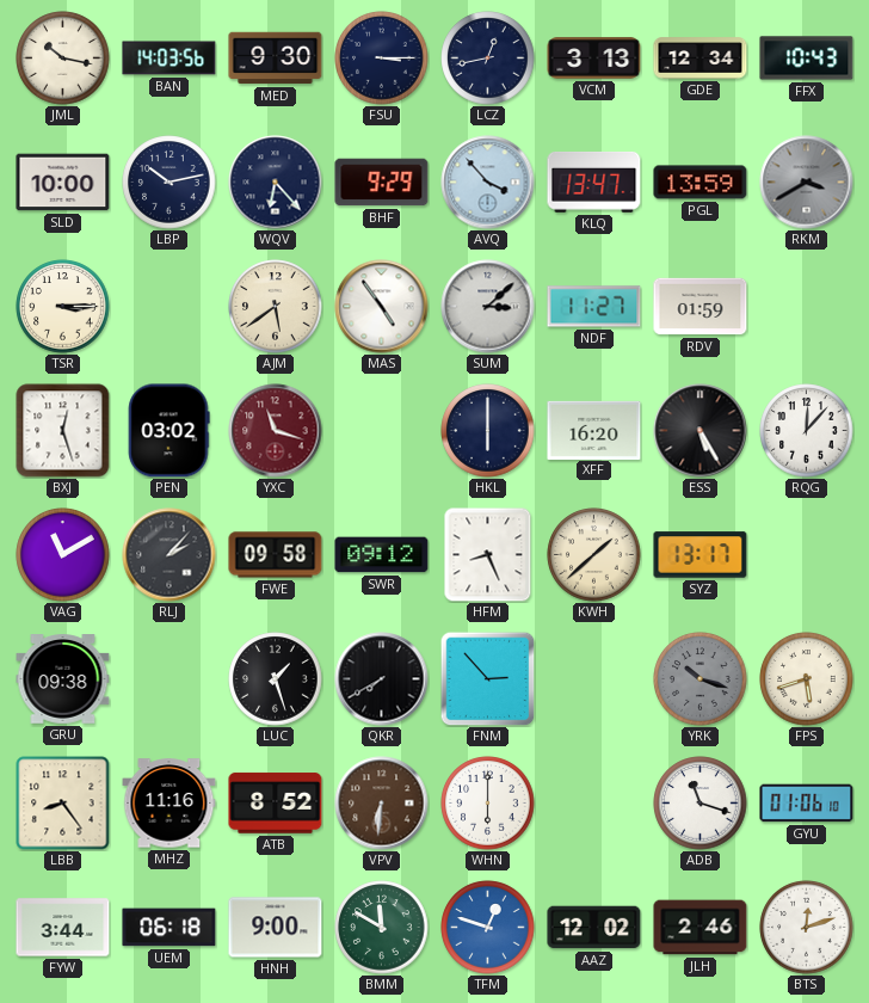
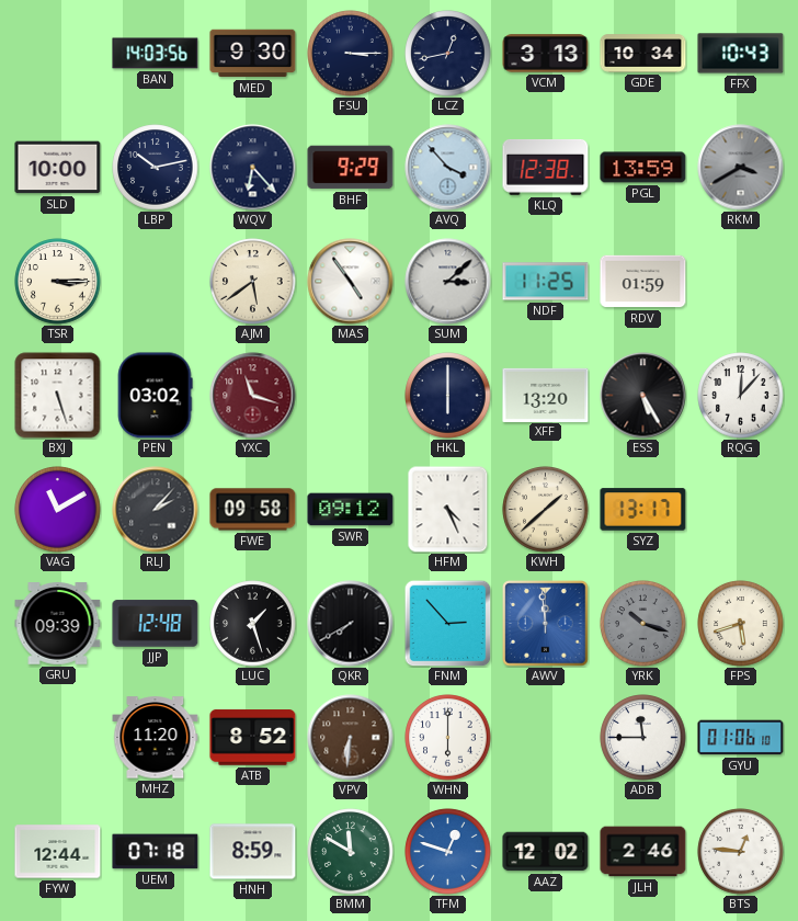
JML: 10:17 -> none (63, 59)
GDE: 12:34 -> 10:34 (643, 54)
KLQ: 13:47 -> 12:38 (546, 168)
NDF: 11:27 -> 11:25 (546, 282)
BXJ: 12:27 -> 5:27 (58, 396)
XFF: 16:20 -> 13:20 (546, 395)
HFM: 8:26 -> 4:26 (448, 510)
GRU: 09:38 -> 09:39 (58, 624)
JJP: none -> 12:48 (156, 624)
AWV: none -> 11:59 (546, 624)
LBB: 8:24 -> none (63, 804)
MHZ: 11:16 -> 11:20 (156, 738)
ADB: 11:18 -> 11:45 (643, 738)
FYW: 3:44 -> 12:44 (58, 852)
UEM: 06:18 -> 07:18 (156, 852)
HNH: 9:00 -> 8:59 (253, 852)
BTS: 12:12 -> 12:46 (741, 852)
